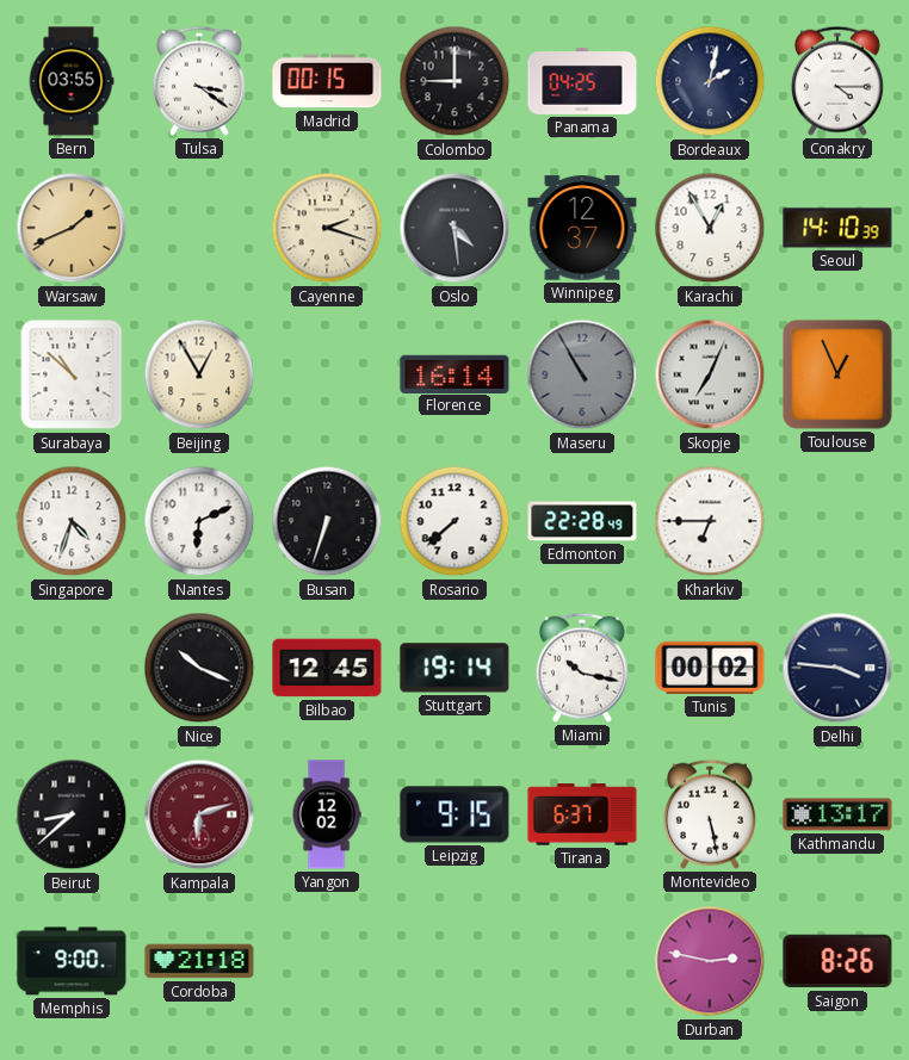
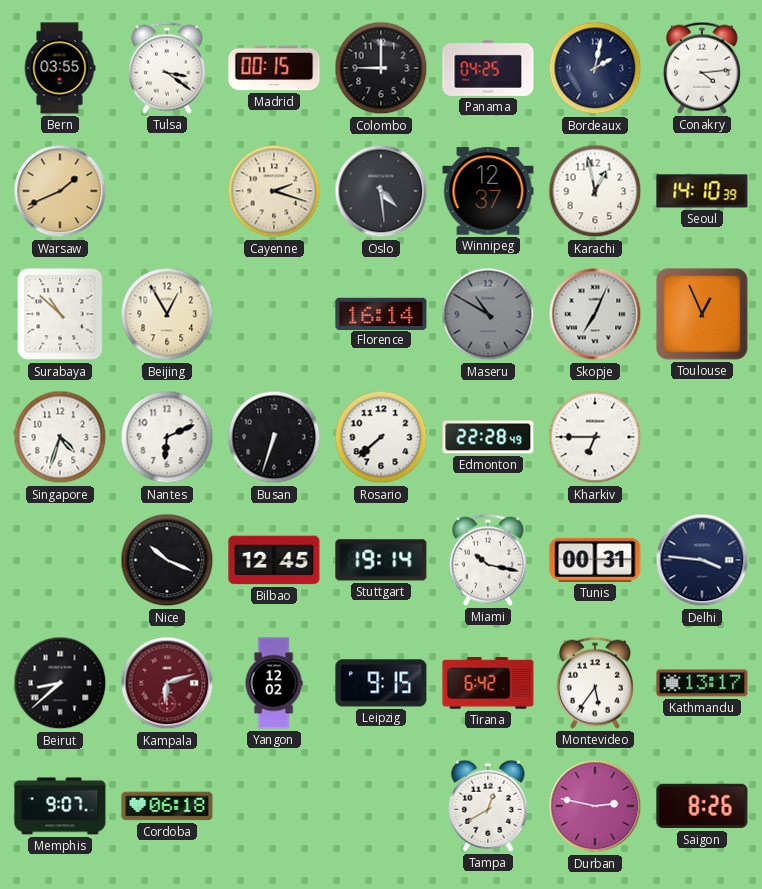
Conakry: 4:15 -> 4:14 (702, 68)
Karachi: 12:55 -> 12:58 (595, 191)
Maseru: 10:55 -> 10:50 (488, 314)
Tunis: 00:02 -> 00:31 (595, 560)
Tirana: 6:37 -> 6:42 (488, 683)
Montevideo: 5:28 -> 5:36 (595, 683)
Memphis: 9:00 -> 9:07 (60, 806)
Cordoba: 21:18 -> 06:18 (167, 806)
Tampa: none -> 12:40 (488, 806)
